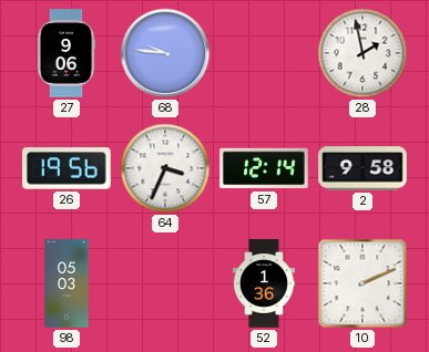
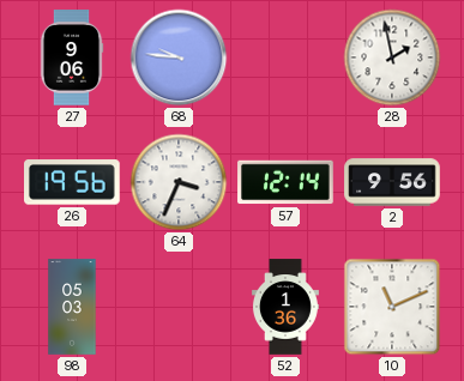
2: 9:58 -> 9:56 (392, 182)
10: 2:11 -> 11:11 (392, 307)
